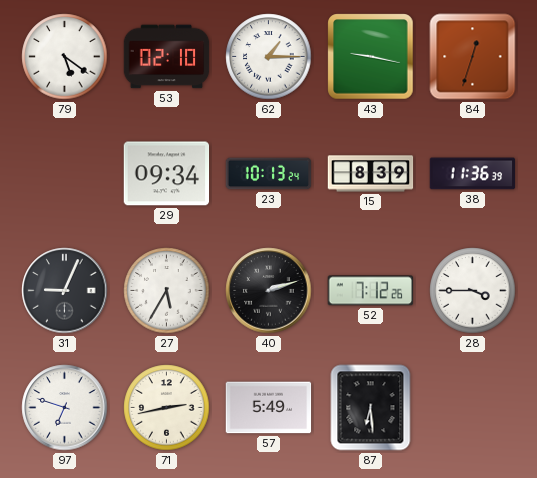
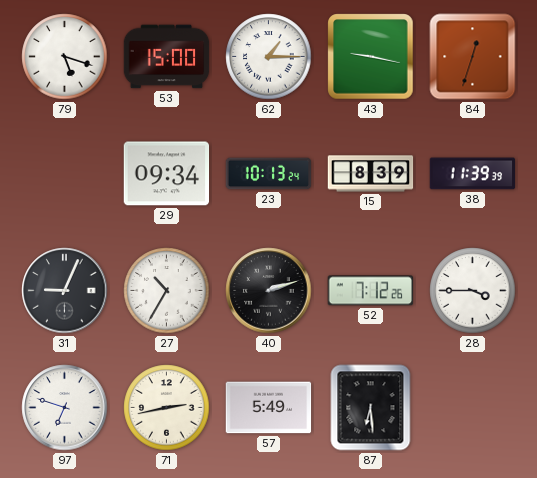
79: 5:21 -> 5:18 (65, 57)
53: 02:10 -> 15:00 (167, 57)
38: 11:36 -> 11:39 (473, 174)
27: 5:35 -> 10:35 (167, 291)
